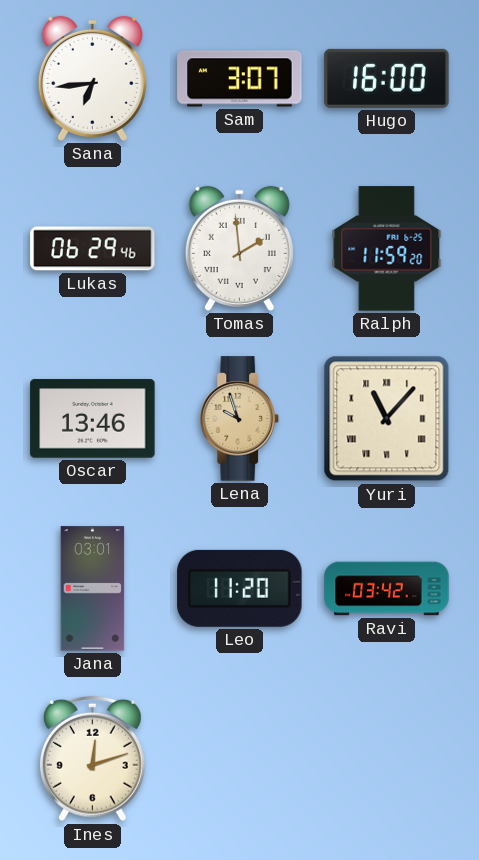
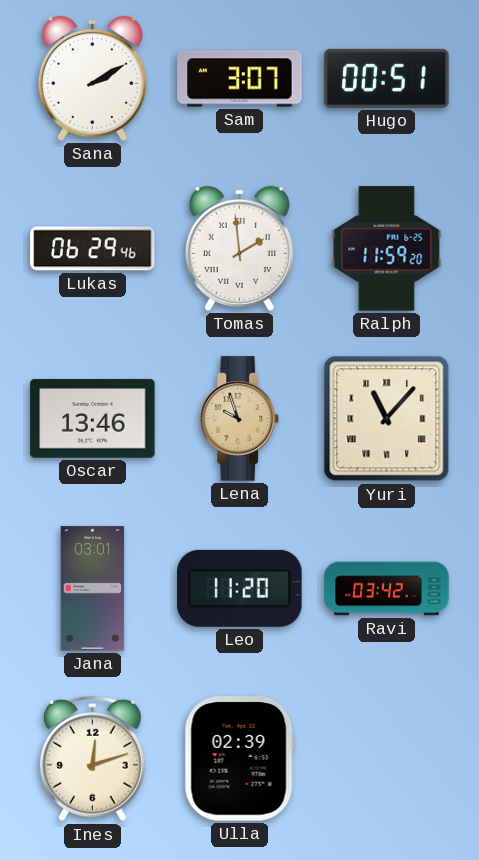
Sana: 6:44 -> 2:10 (92, 78)
Hugo: 16:00 -> 00:51 (387, 78)
Ulla: none -> 02:39 (239, 759)
